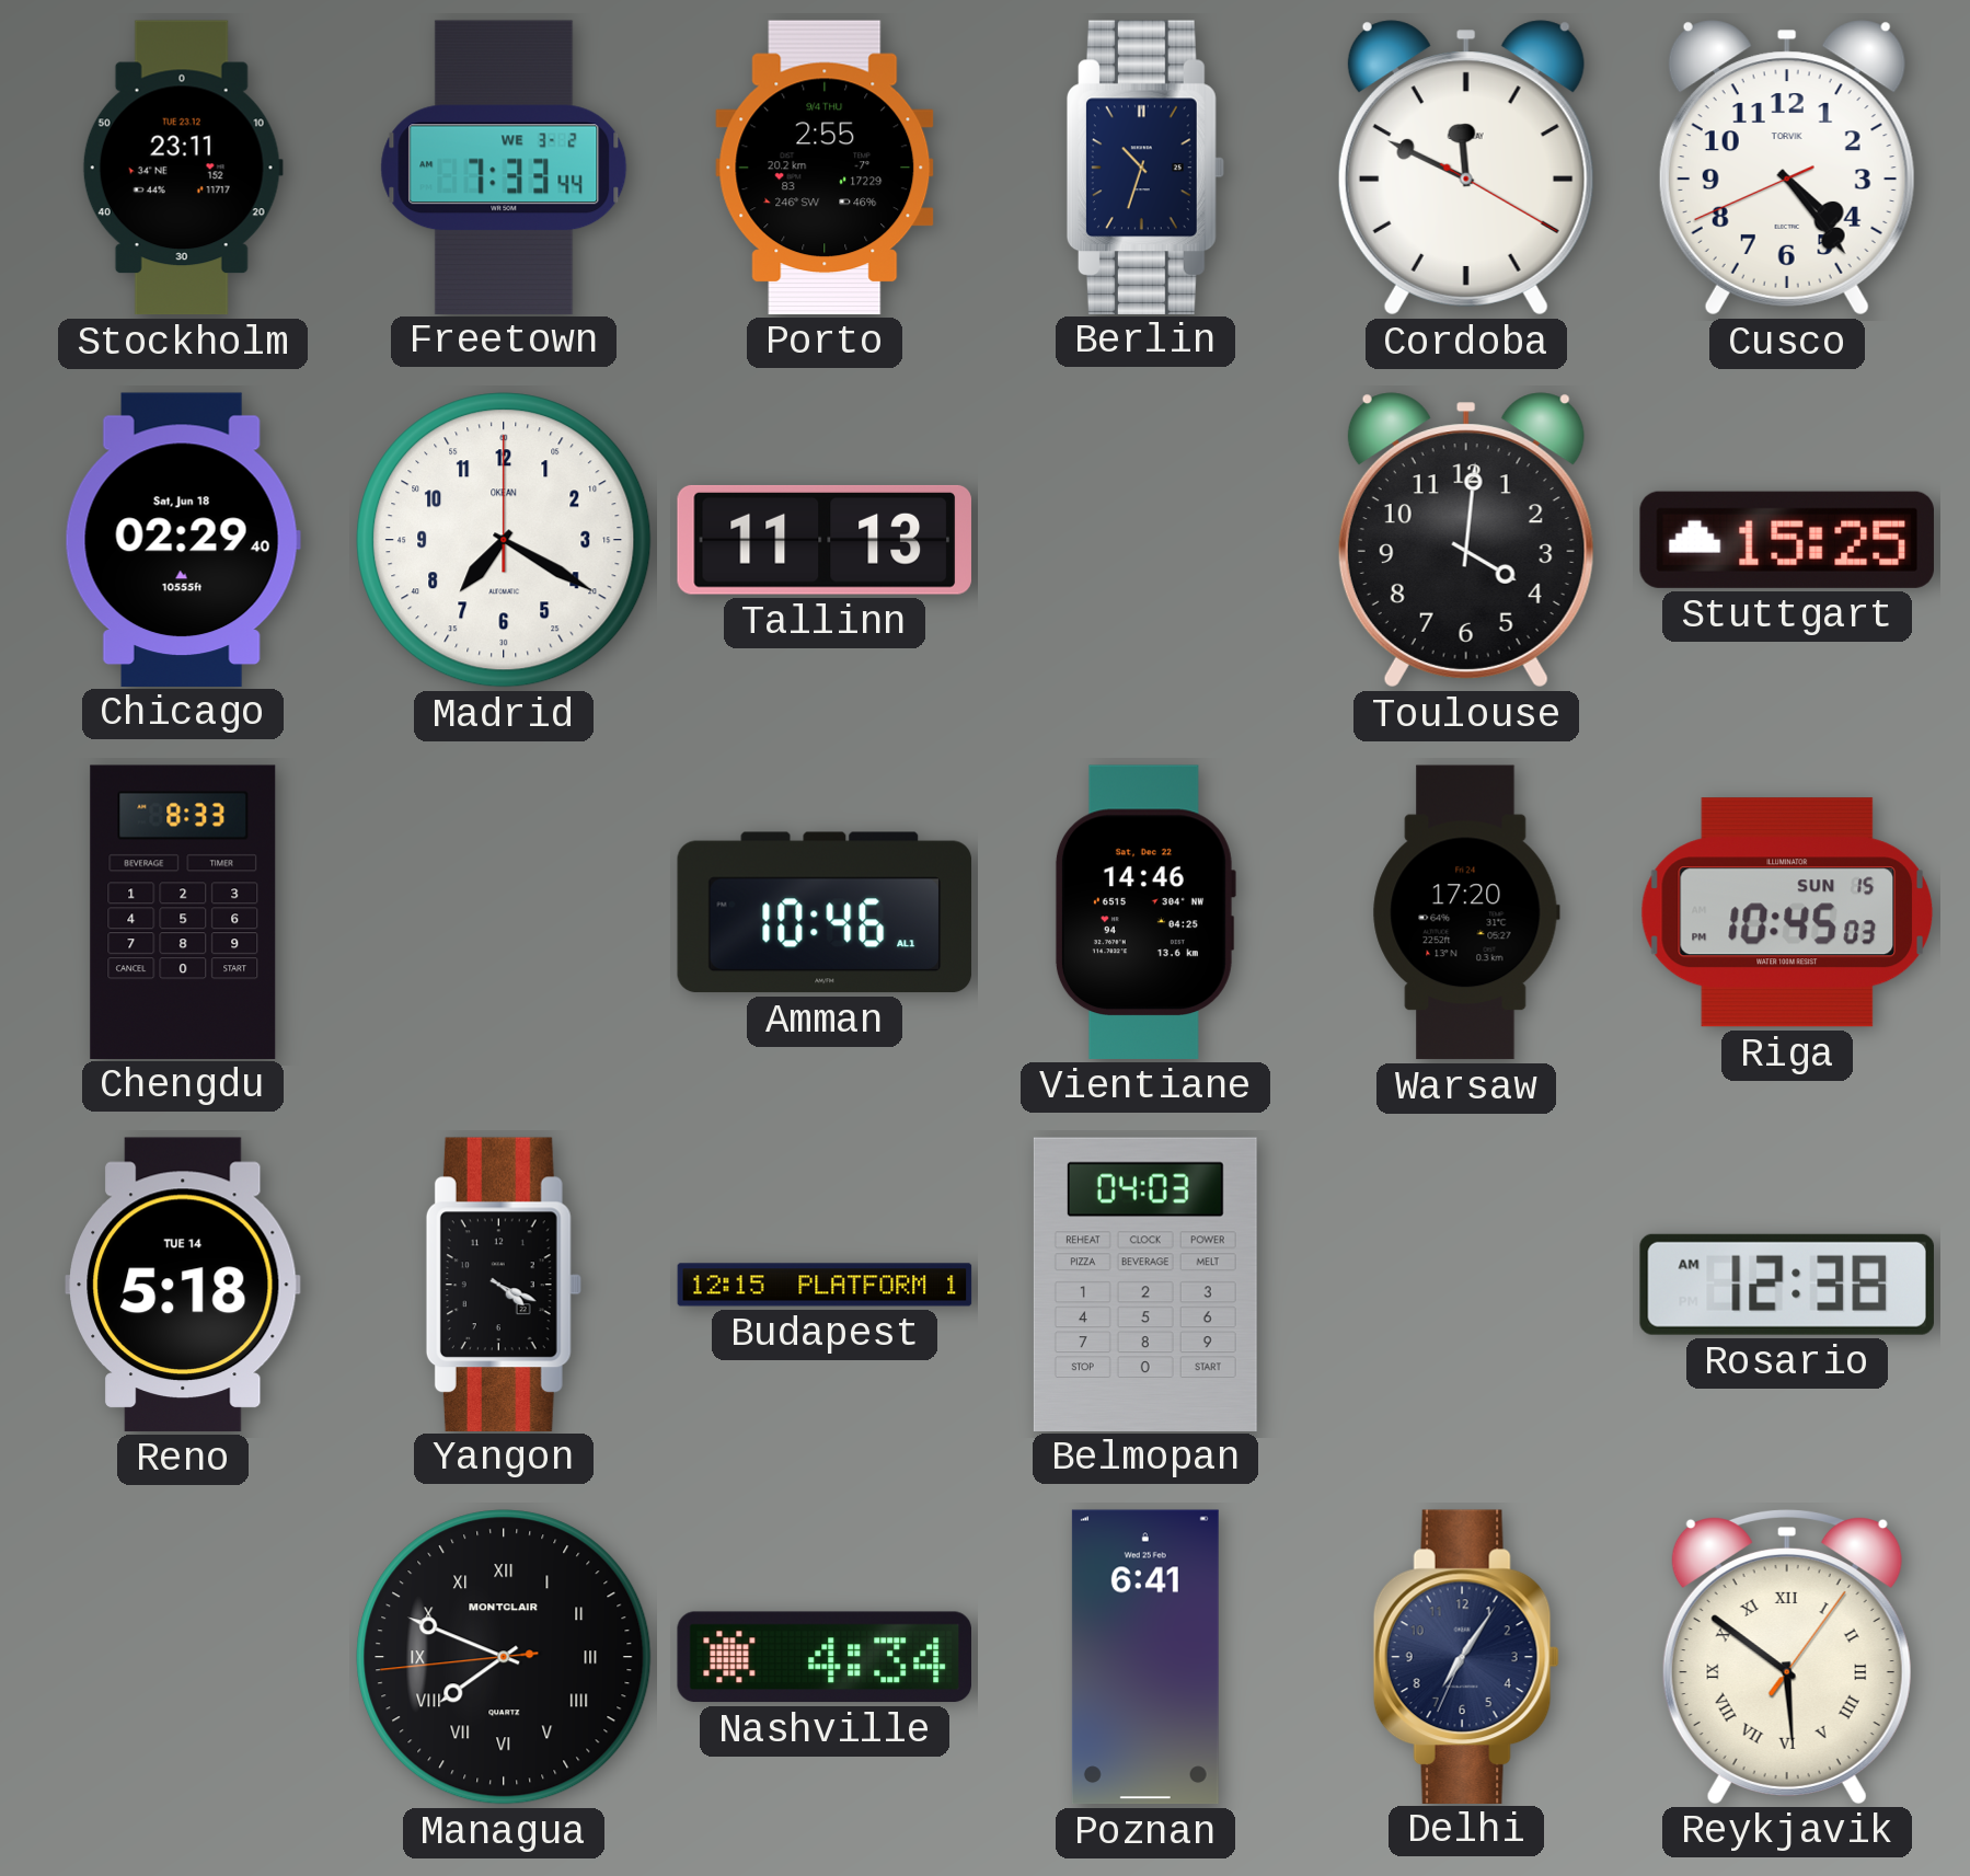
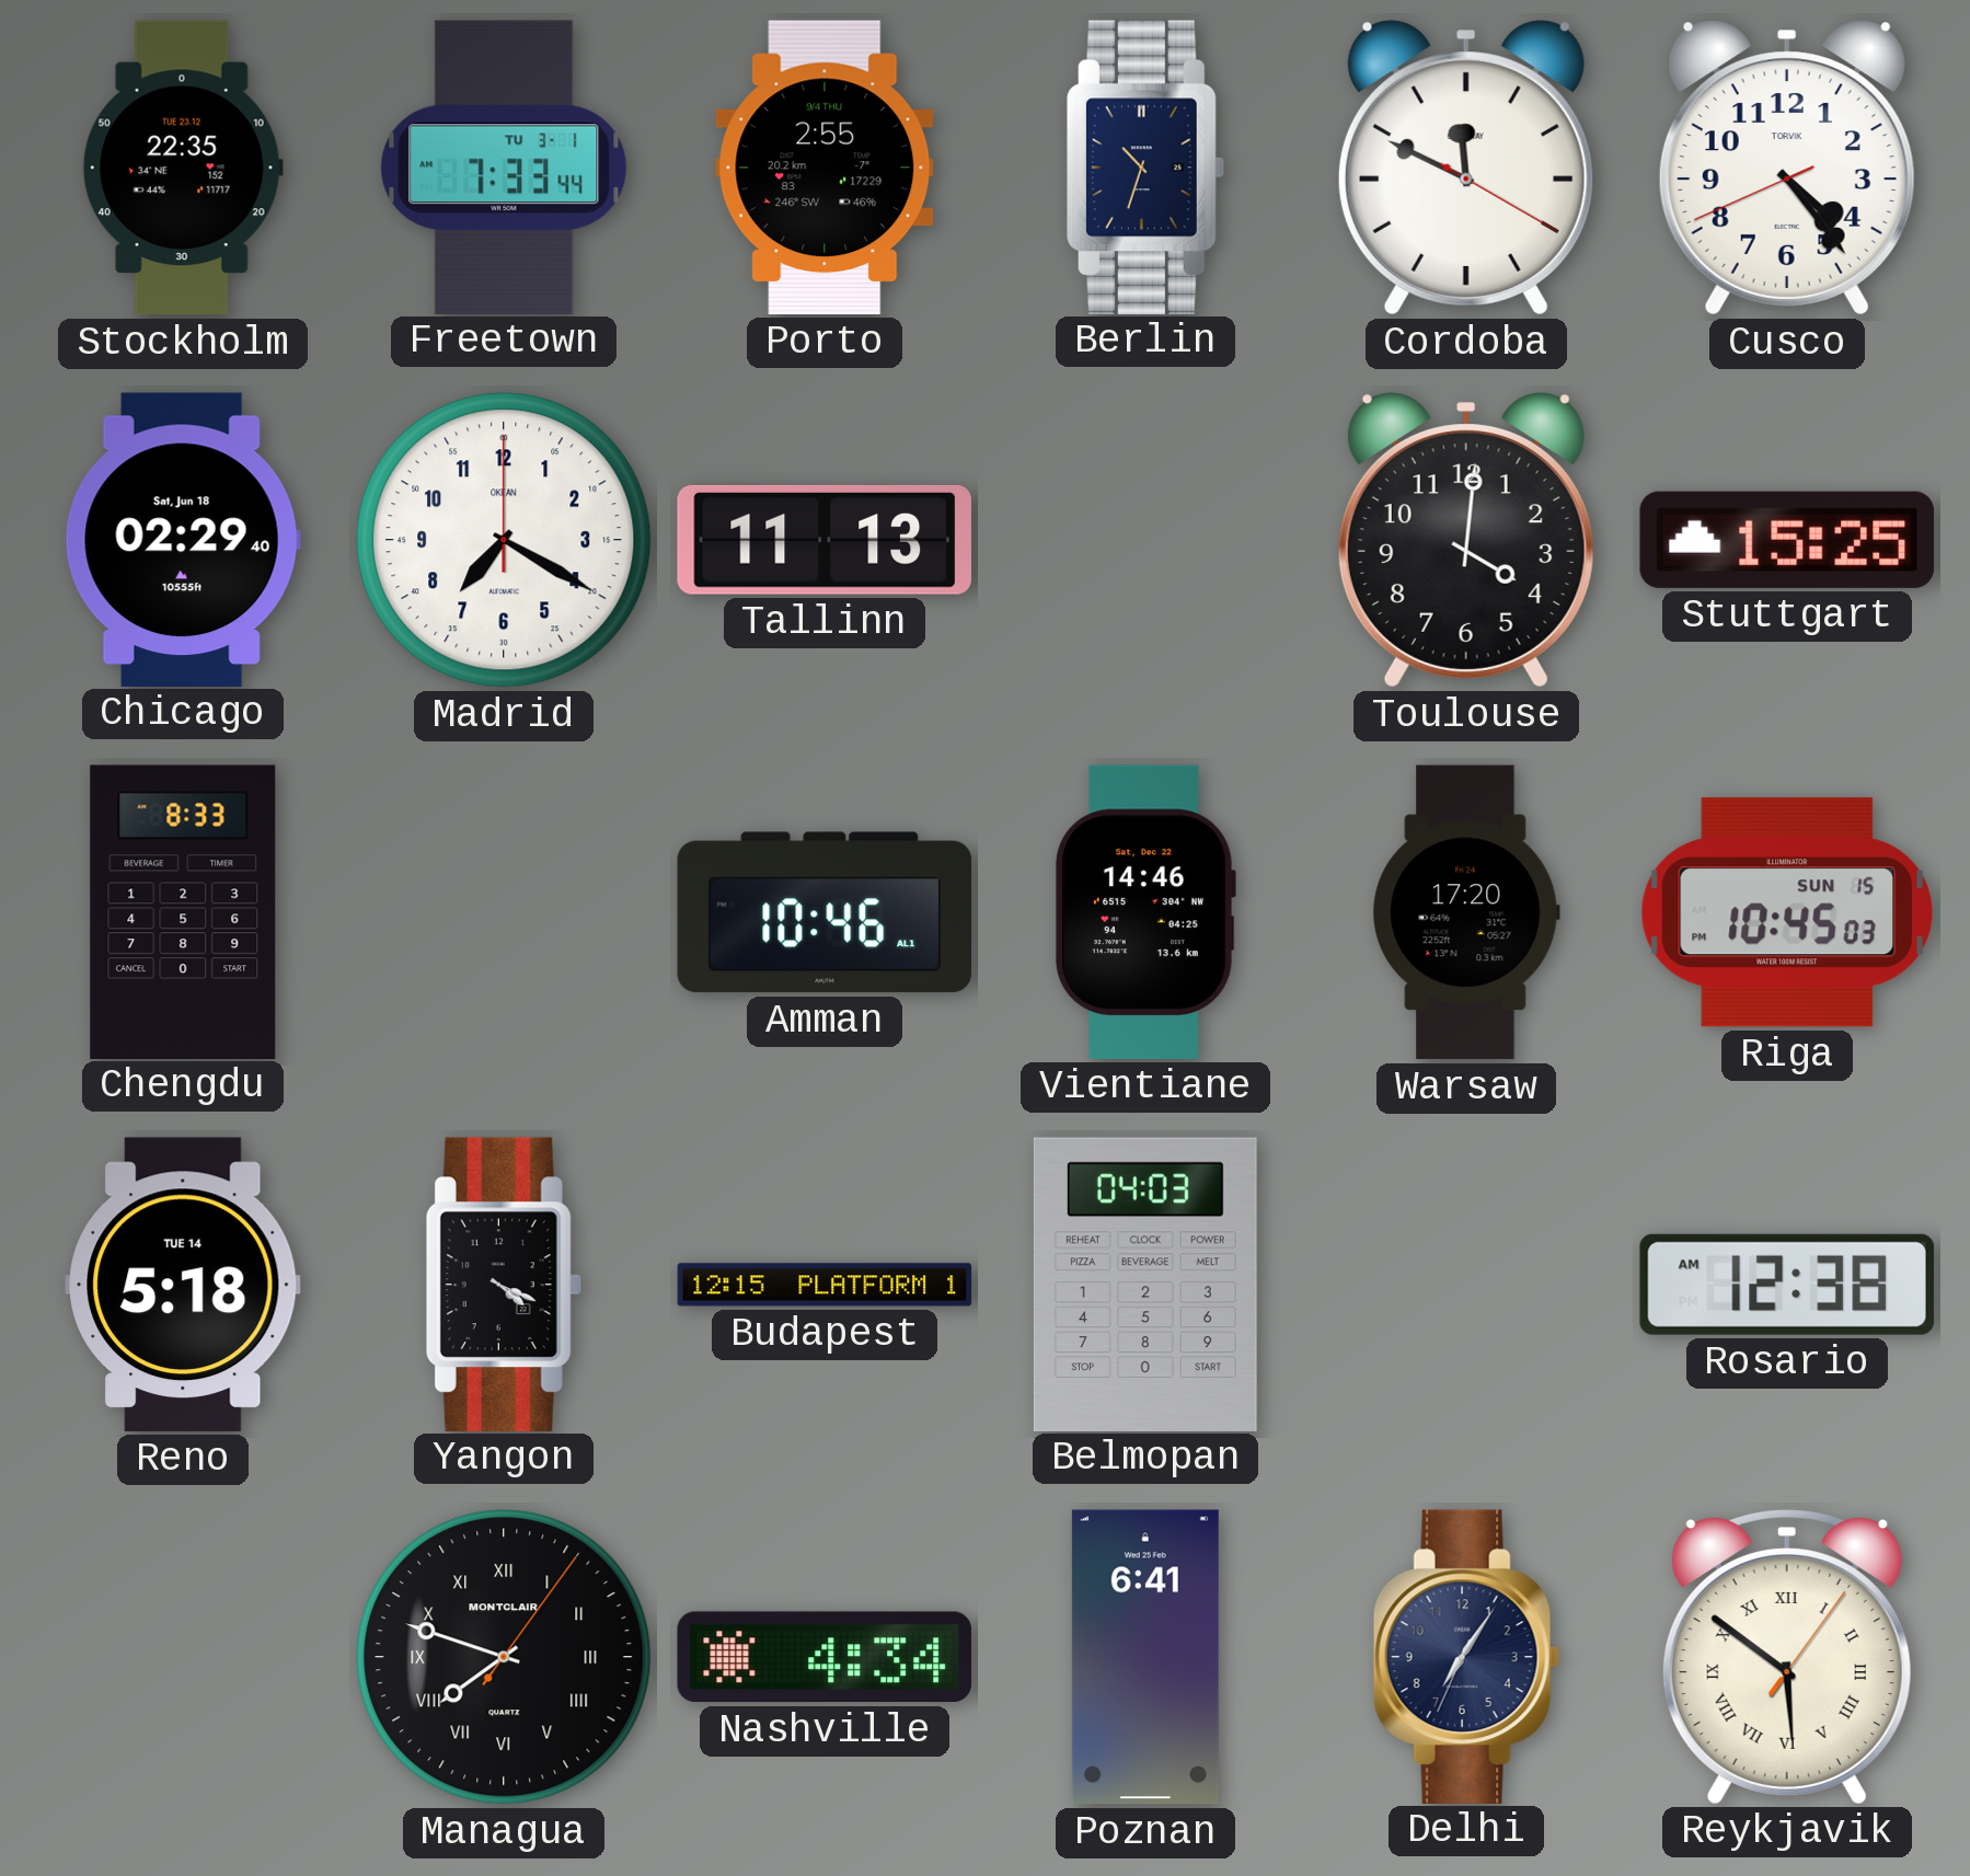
Stockholm: 23:11 -> 22:35 (183, 168)
Freetown date: WE 3-2 -> TU 3-1 (504, 166)
Managua: 7:48:44 -> 7:48:06 (504, 1657)
